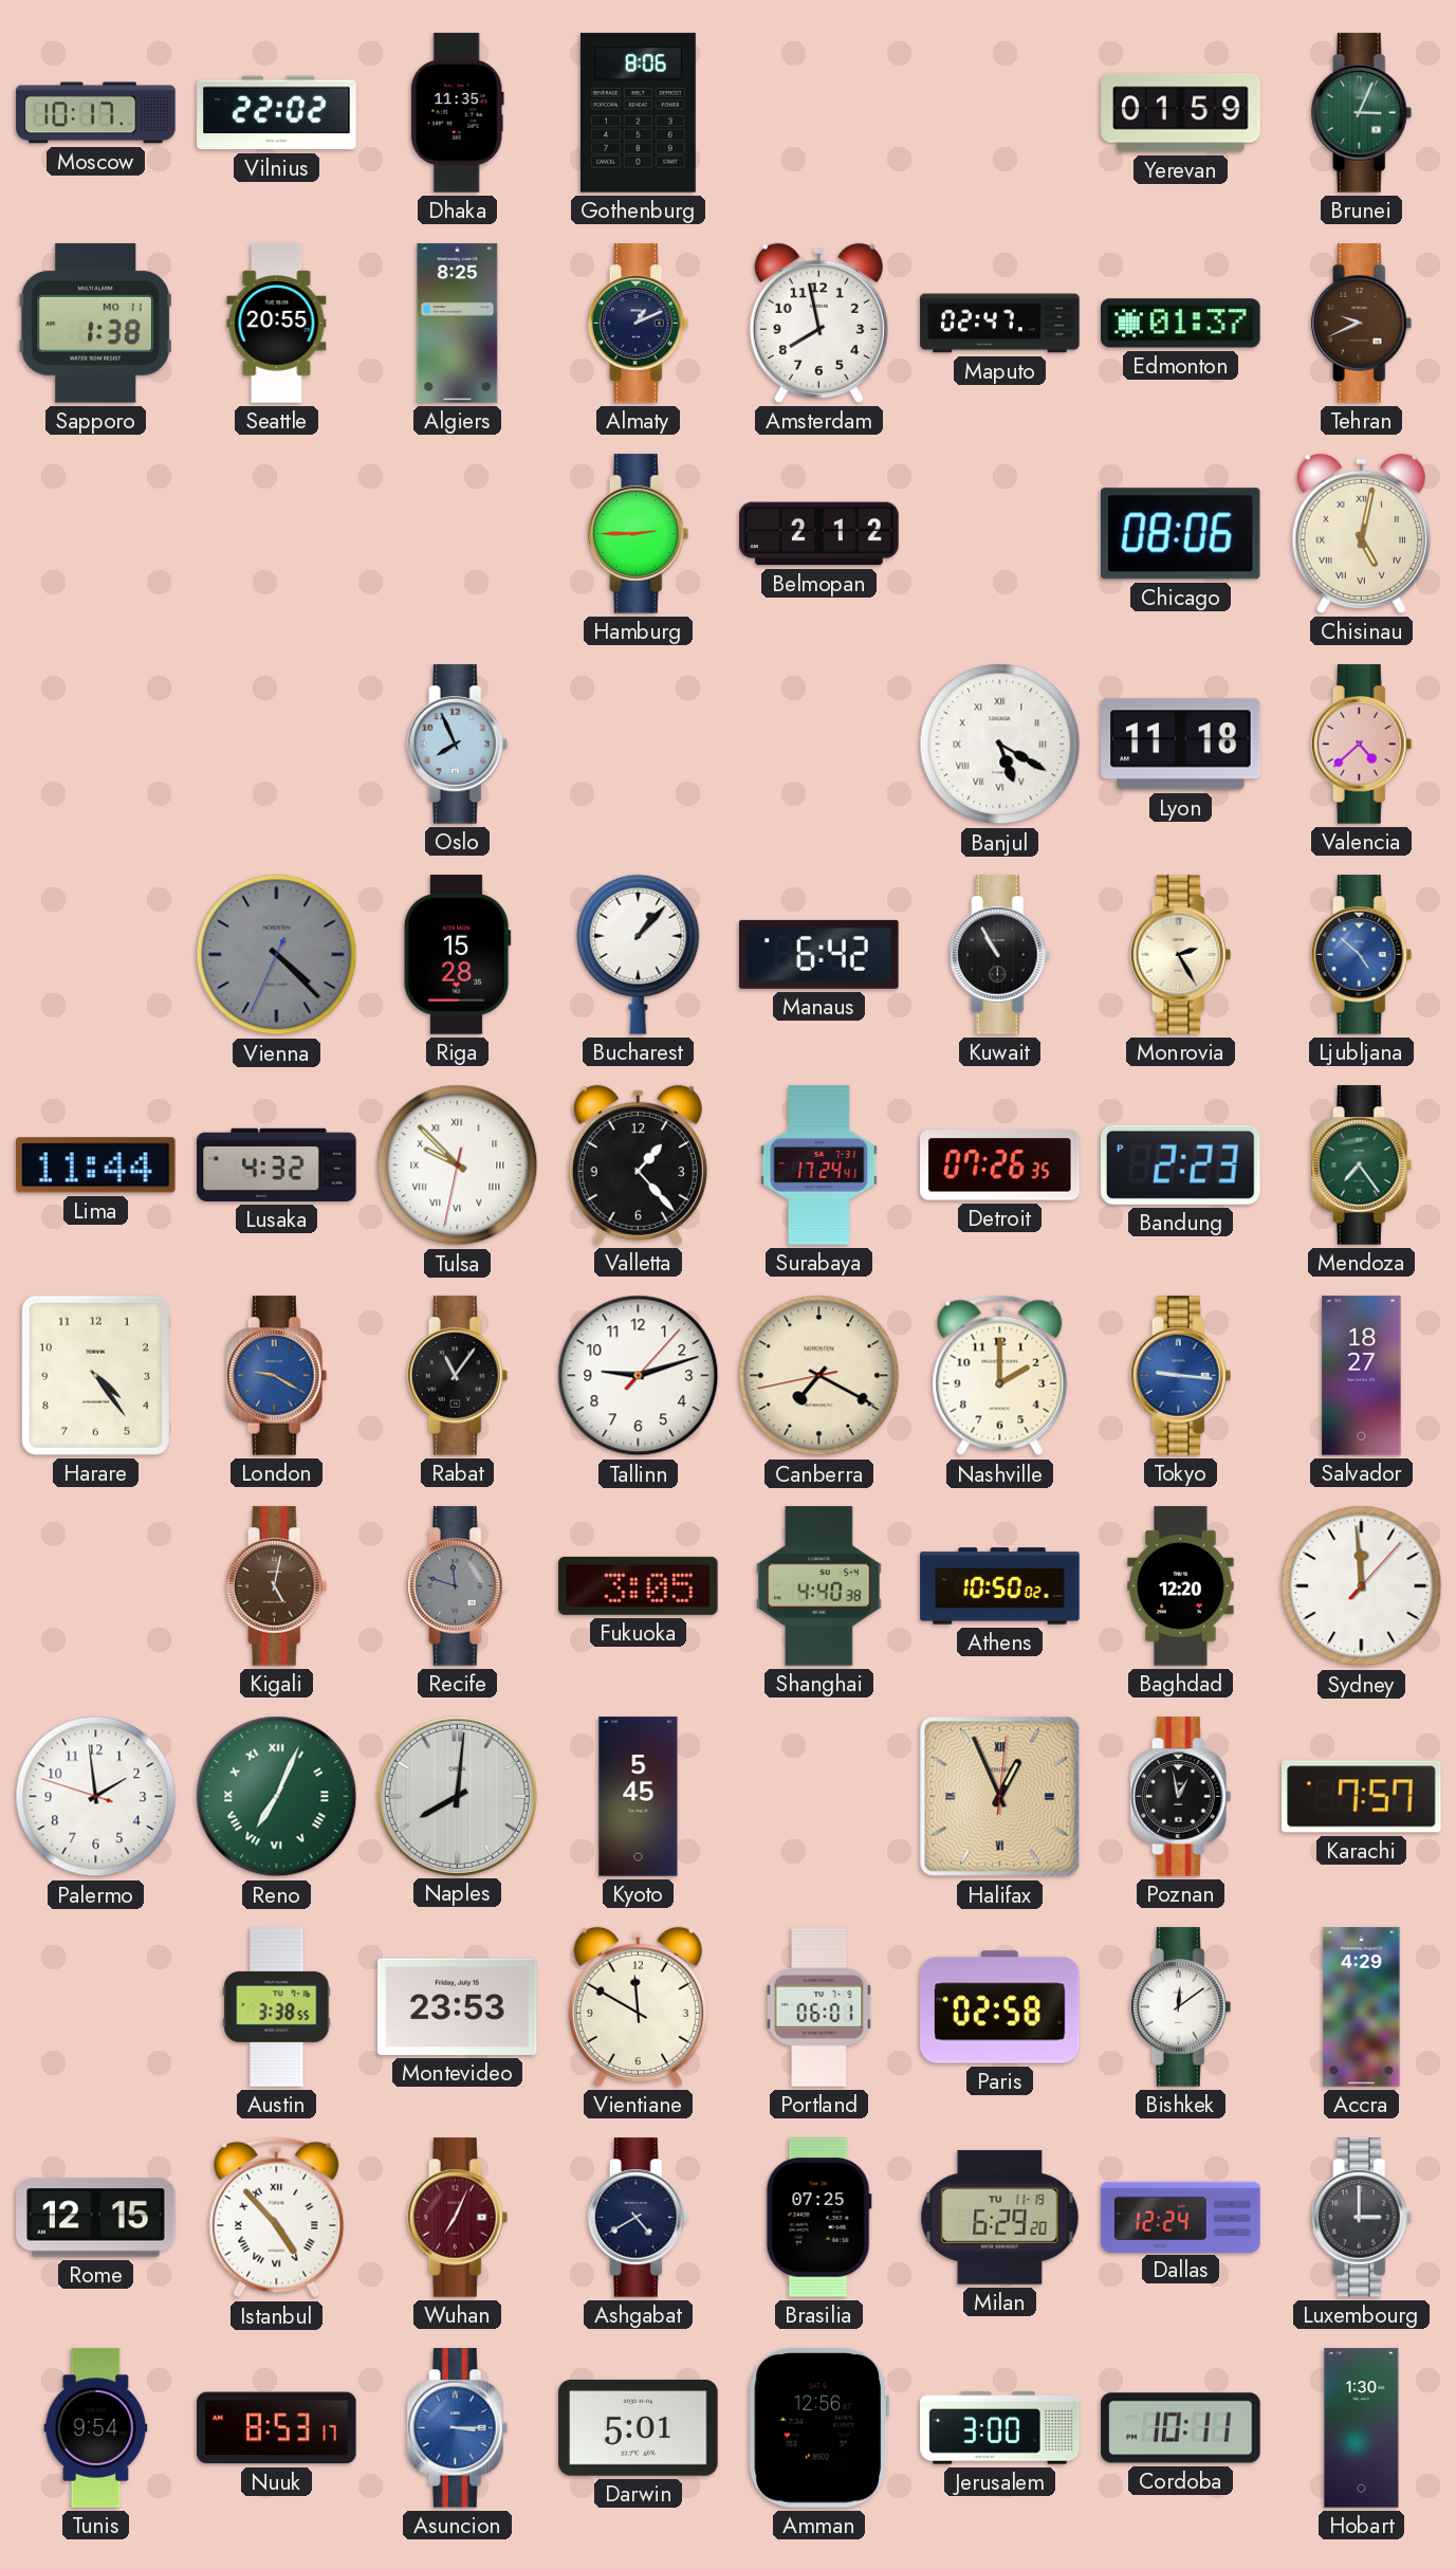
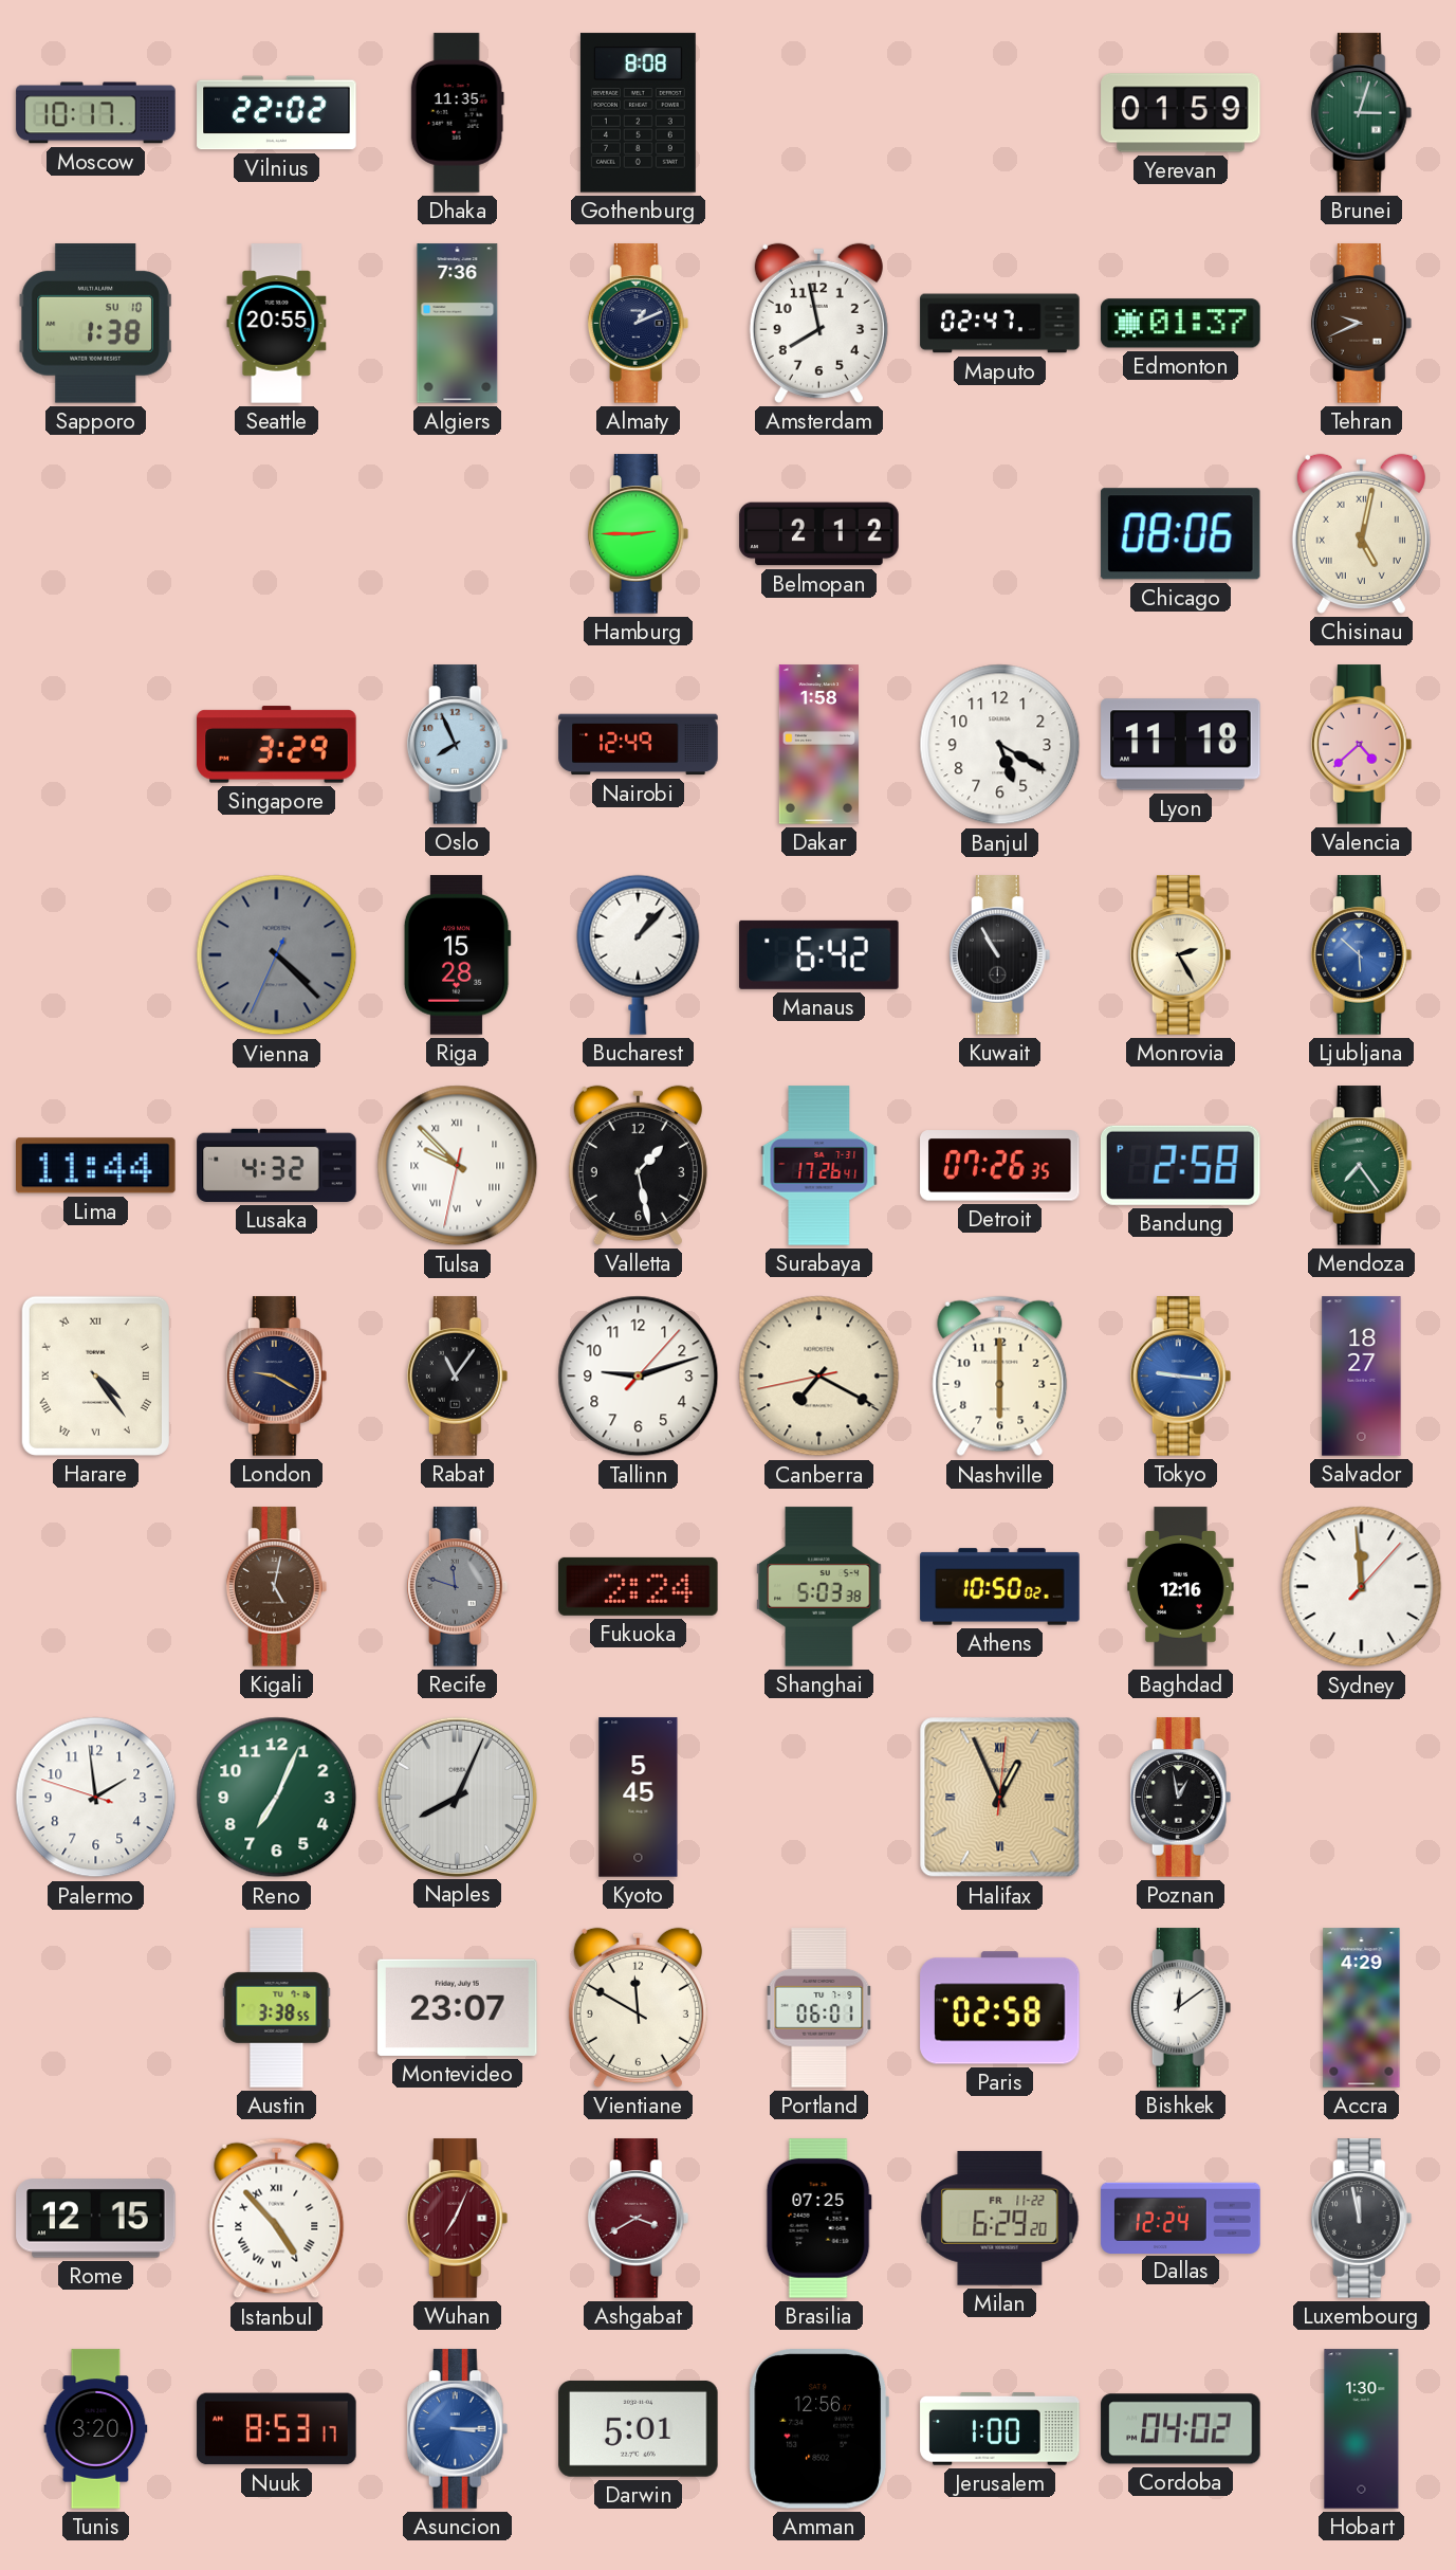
Gothenburg: 8:06 -> 8:08 (638, 113)
Brunei: 3:04 -> 3:03 (1362, 113)
Sapporo date: MO 11 -> SU 10 (95, 324)
Algiers: 8:25 -> 7:36 (458, 324)
Singapore: none -> 3:29 (277, 745)
Nairobi: none -> 12:49 (639, 745)
Dakar: none -> 1:58 (818, 745)
Banjul numerals: Roman -> Arabic (1000, 745)
Ljubljana: 4:52 -> 5:52 (1362, 955)
Valletta: 1:23 -> 1:28 (638, 1165)
Surabaya: 17:24 -> 17:26 (819, 1166)
Bandung: 2:23 -> 2:58 (1180, 1165)
Harare numerals: Arabic -> Roman (95, 1375)
London dial: blue -> navy (277, 1377)
Nashville: 2:00 -> 6:00 (1000, 1377)
Fukuoka: 3:05 -> 2:24 (639, 1586)
Shanghai: 4:40 -> 5:03 (819, 1587)
Baghdad: 12:20 -> 12:16 (1181, 1587)
Reno numerals: Roman -> Arabic (277, 1798)
Naples: 8:01 -> 8:04 (457, 1797)
Karachi: 7:57 -> none (1362, 1797)
Montevideo: 23:53 -> 23:07 (458, 2007)
Ashgabat: 4:40 -> 3:40 (639, 2219)
Ashgabat dial: navy -> burgundy (639, 2219)
Milan date: TU 11-19 -> FR 11-22 (1000, 2218)
Luxembourg: 3:00 -> 11:58 (1362, 2219)
Tunis: 9:54 -> 3:20 (96, 2429)
Jerusalem: 3:00 -> 1:00 (1000, 2429)
Cordoba: 10:11 -> 04:02 (1181, 2429)
